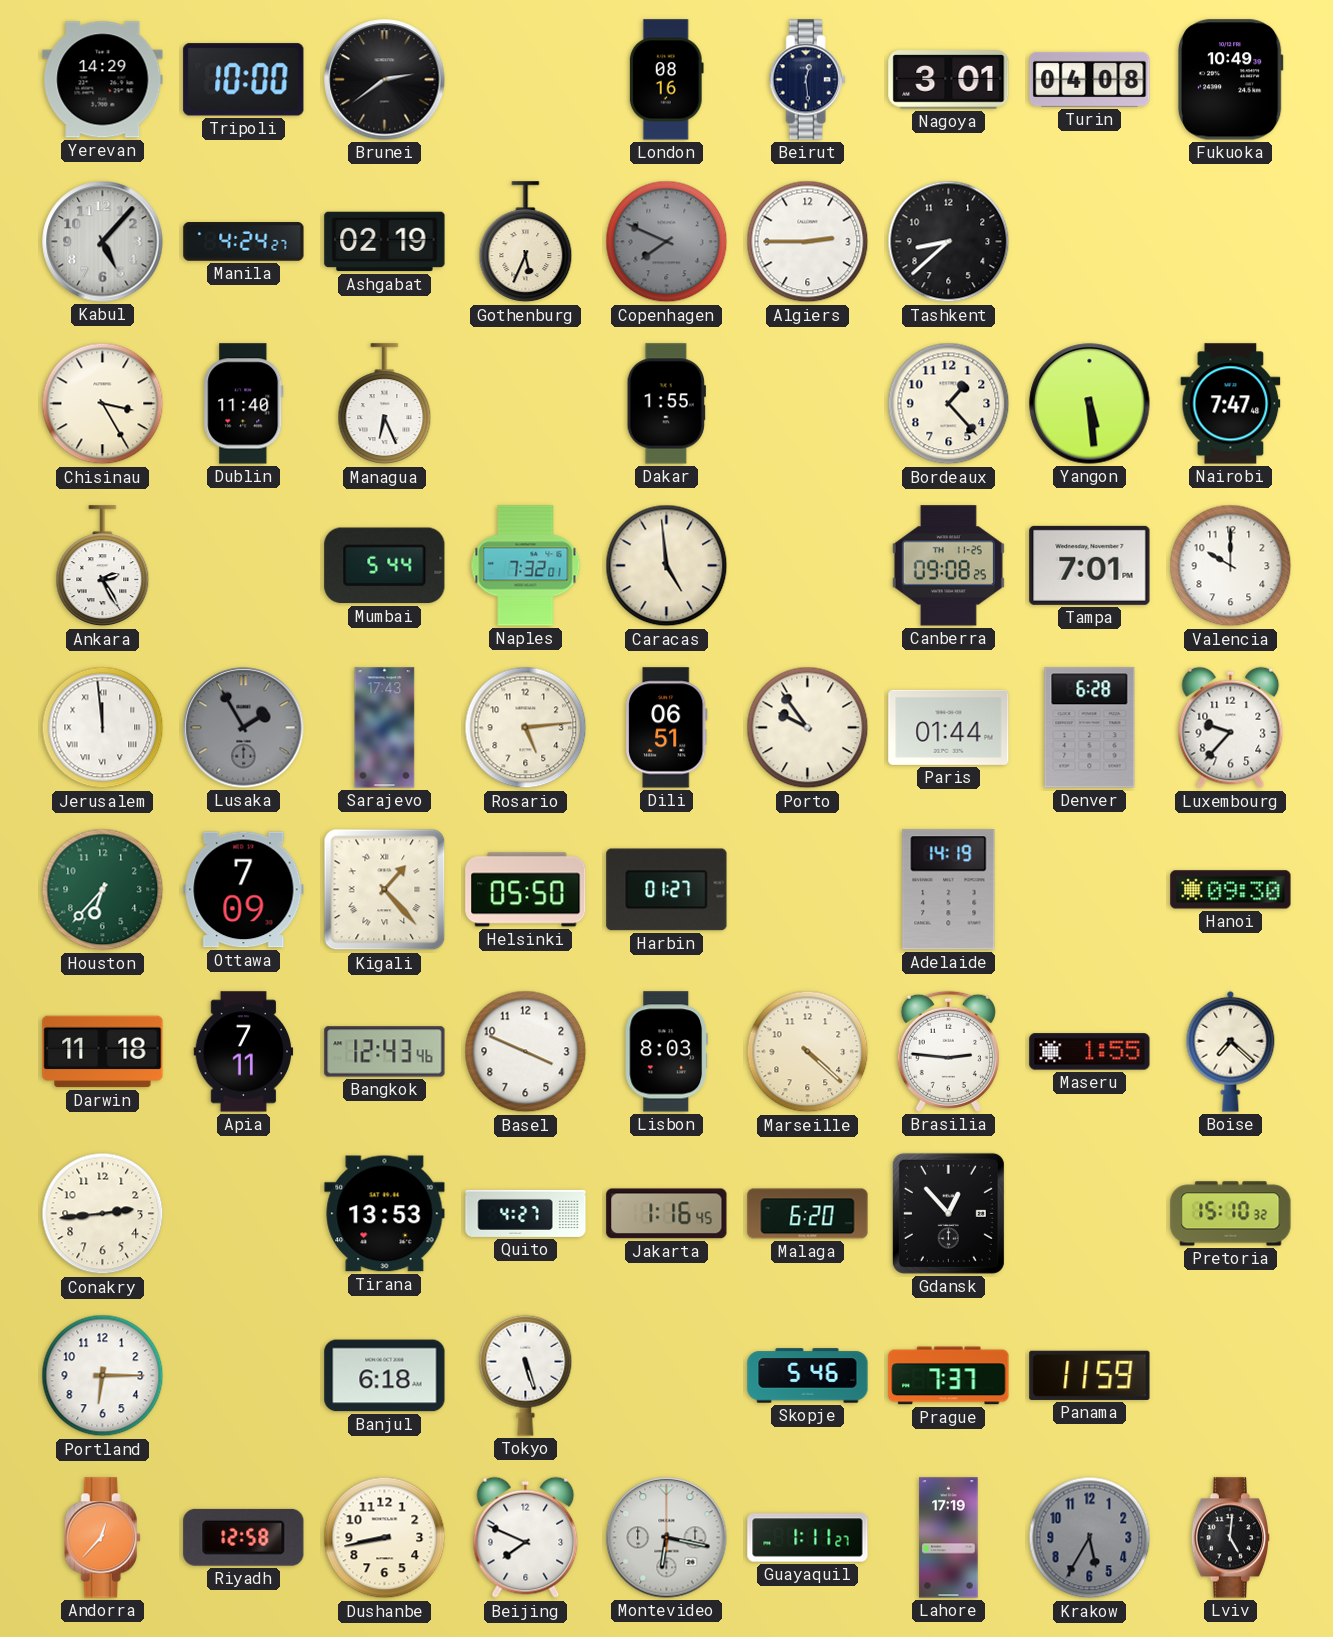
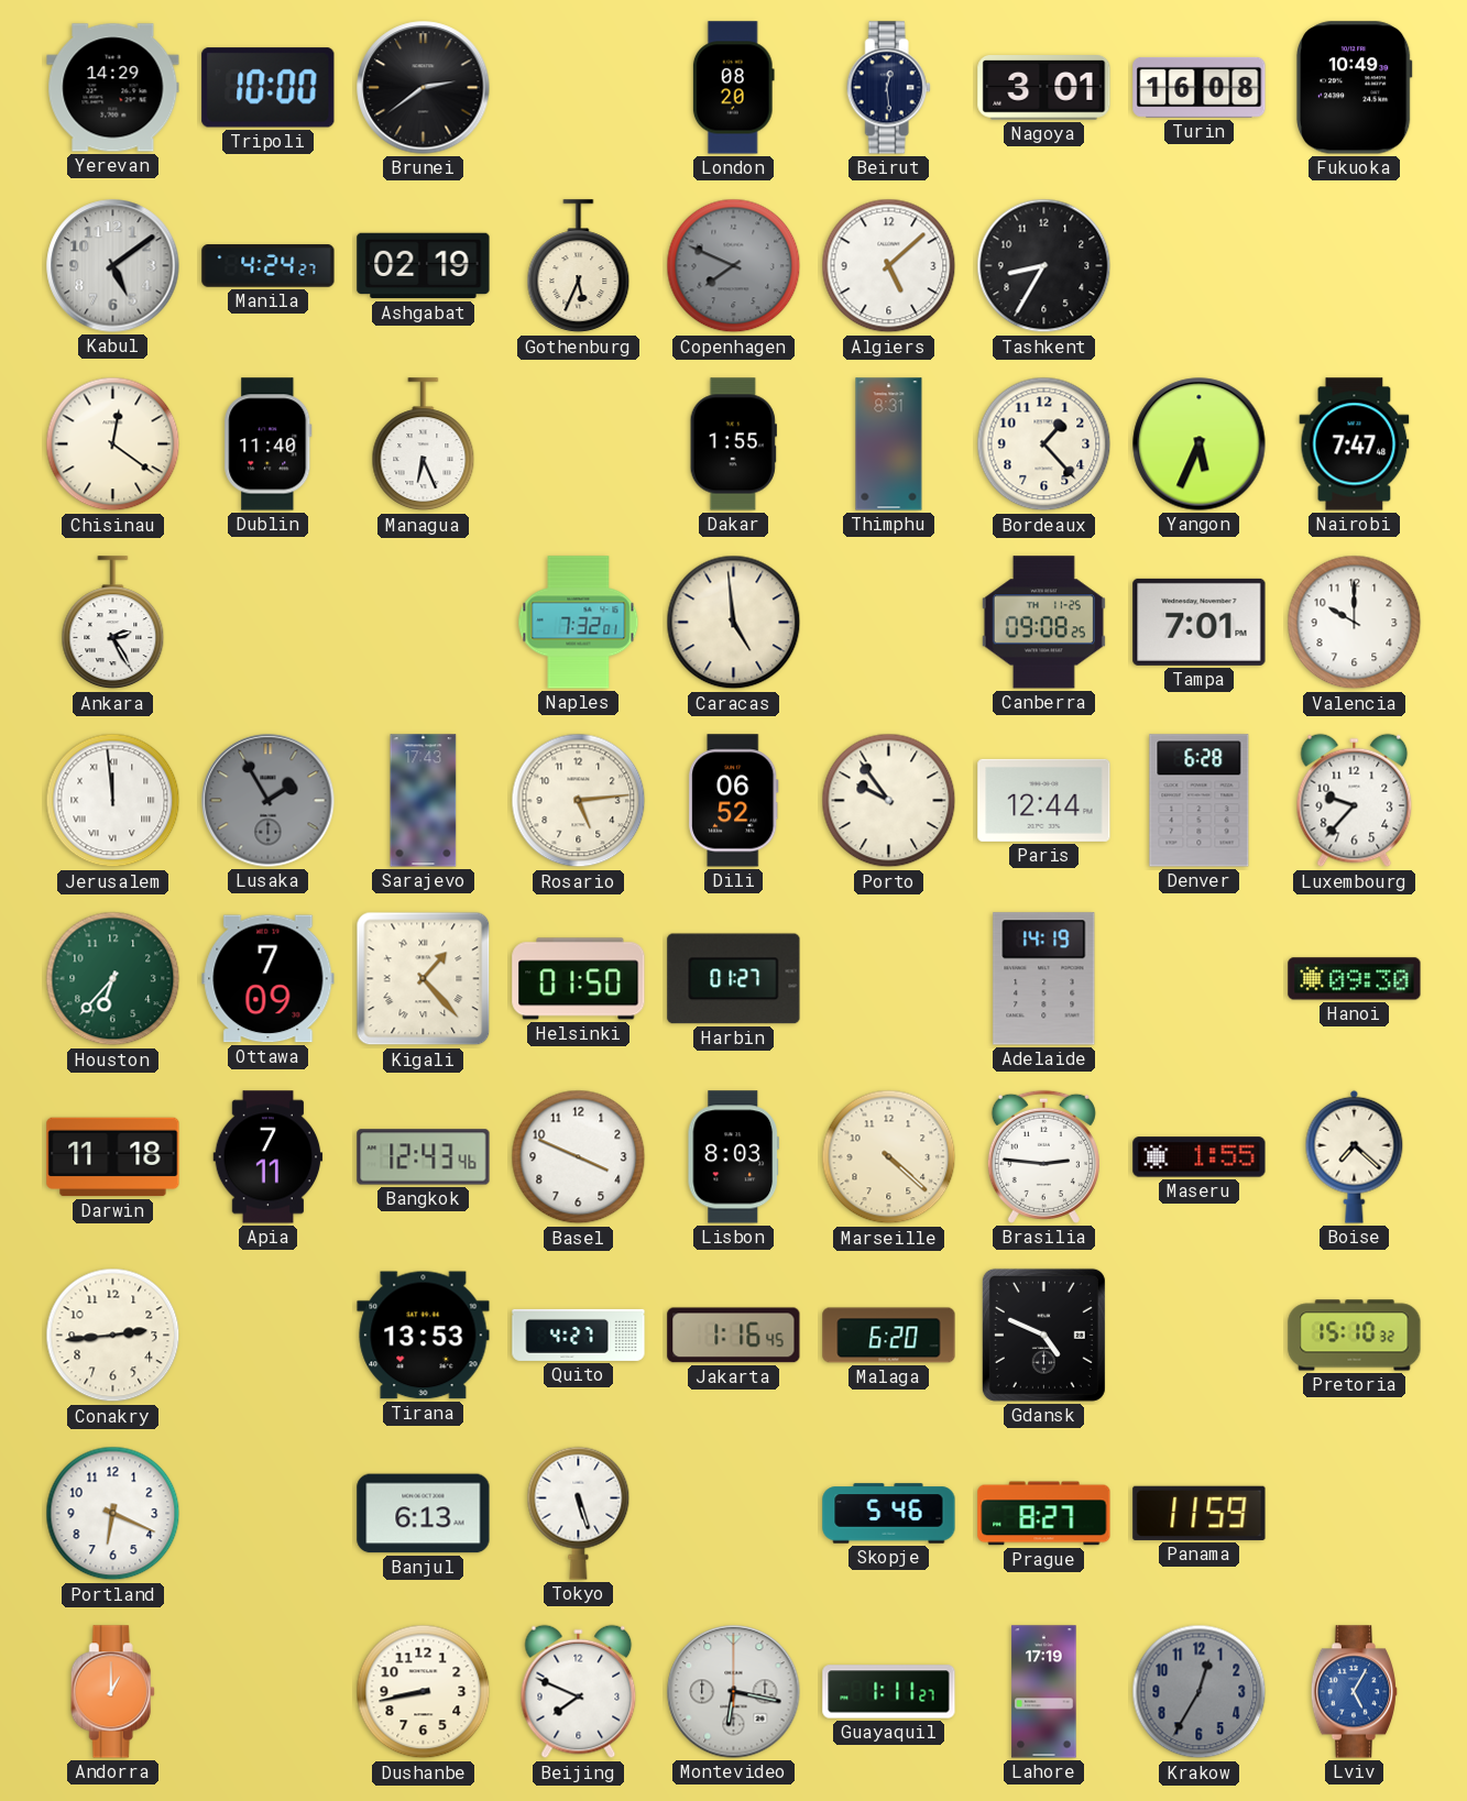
London: 08:16 -> 08:20 (733, 88)
Turin: 04:08 -> 16:08 (1200, 87)
Kabul: 5:07 -> 5:09 (113, 266)
Algiers: 2:45 -> 5:08 (889, 266)
Tashkent: 8:38 -> 8:35 (1044, 266)
Chisinau: 3:25 -> 12:21 (113, 444)
Thimphu: none -> 8:31 (889, 444)
Yangon: 5:29 -> 5:34 (1200, 444)
Mumbai: 5:44 -> none (385, 566)
Dili: 06:51 -> 06:52 (734, 801)
Paris: 01:44 -> 12:44 (1044, 800)
Helsinki: 05:50 -> 01:50 (579, 979)
Gdansk: 12:53 -> 4:49 (1043, 1335)
Portland: 6:15 -> 6:19 (113, 1514)
Banjul: 6:18 -> 6:13 (424, 1514)
Prague: 7:37 -> 8:27 (1044, 1514)
Andorra: 12:37 -> 1:00 (112, 1692)
Riyadh: 12:58 -> none (244, 1537)
Krakow: 5:35 -> 12:35 (1200, 1692)
Lviv: 5:01 -> 5:05 (1354, 1692)
Lviv dial: black -> blue (1354, 1692)
